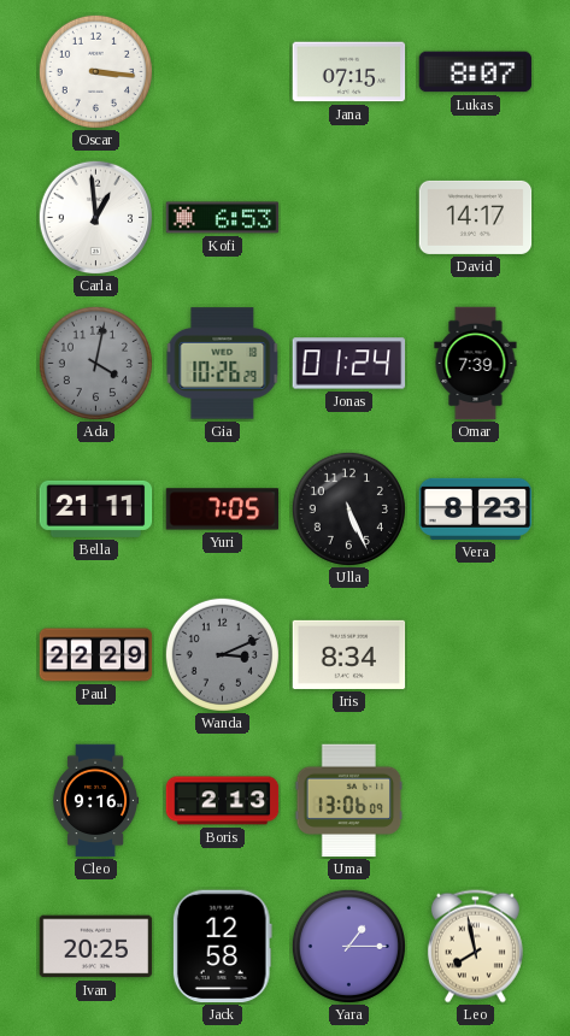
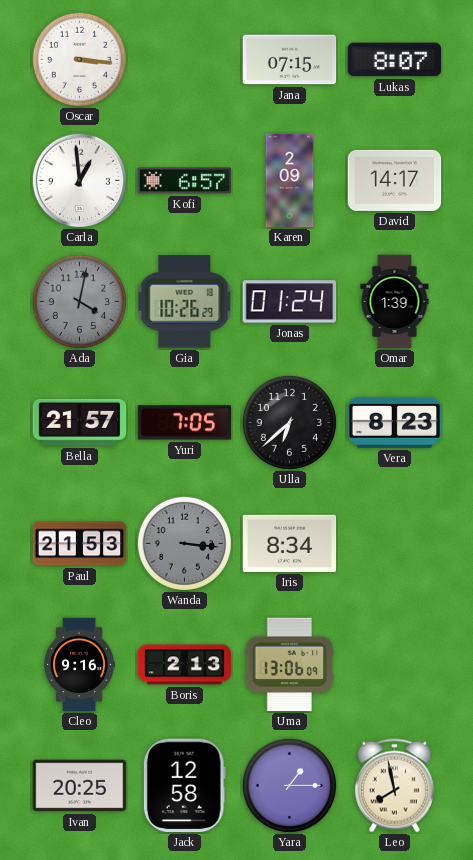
Kofi: 6:53 -> 6:57 (185, 181)
Karen: none -> 2:09 (290, 181)
Omar: 7:39 -> 1:39 (395, 302)
Bella: 21:11 -> 21:57 (80, 422)
Ulla: 5:26 -> 6:38 (289, 422)
Paul: 22:29 -> 21:53 (80, 544)
Wanda: 3:11 -> 3:16 (184, 543)
